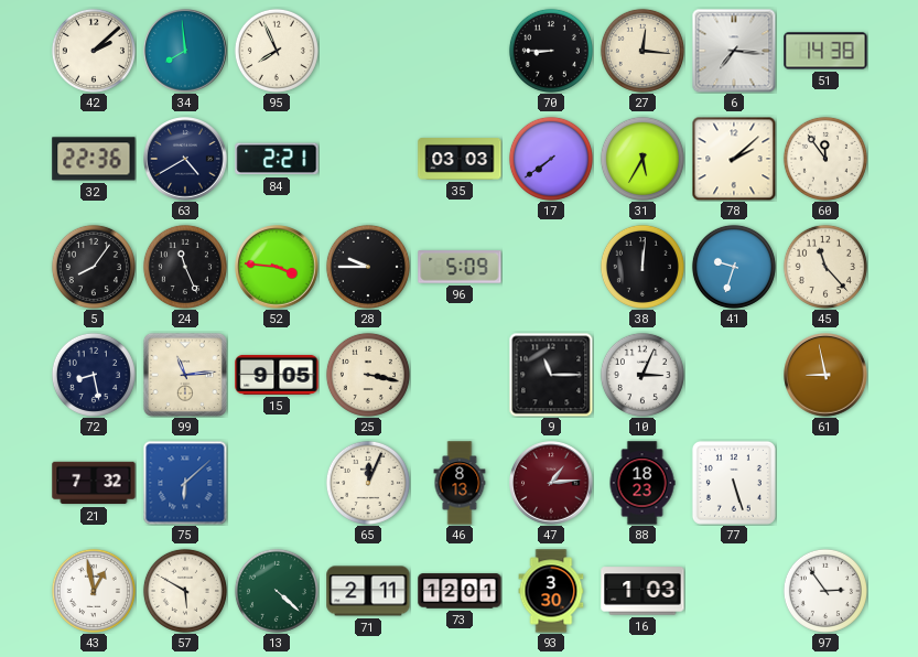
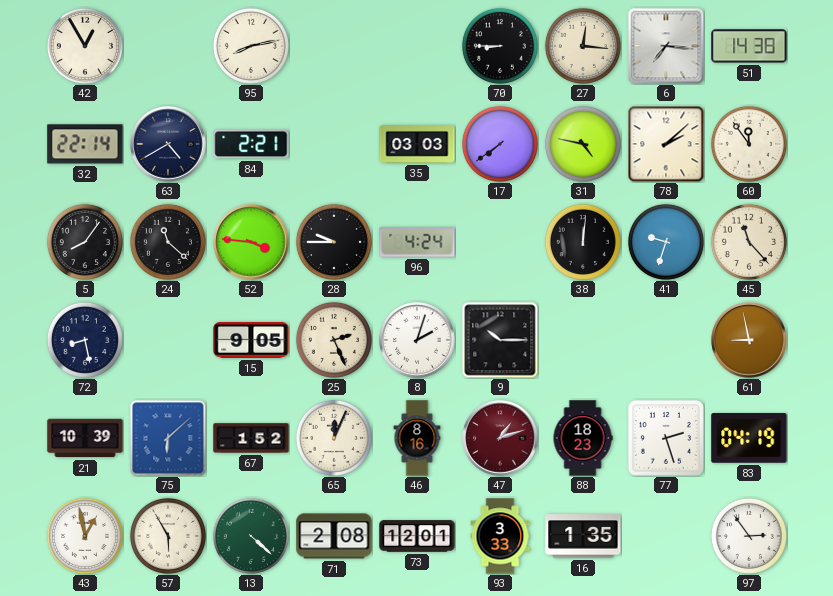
42: 2:08 -> 12:55 (85, 46)
34: 7:59 -> none (185, 51)
95: 7:56 -> 8:13 (251, 46)
32: 22:36 -> 22:14 (85, 144)
31: 5:35 -> 4:47 (583, 144)
24: 11:26 -> 11:22 (168, 242)
96: 5:09 -> 4:24 (417, 242)
99: 11:14 -> none (185, 375)
25: 3:17 -> 2:26 (334, 340)
8: none -> 2:03 (417, 340)
9: 11:15 -> 10:15 (500, 340)
10: 3:04 -> none (642, 375)
21: 7:32 -> 10:39 (85, 438)
67: none -> 1:52 (251, 438)
46: 8:13 -> 8:16 (417, 438)
47: 1:14 -> 1:12 (500, 438)
77: 5:27 -> 2:27 (666, 438)
83: none -> 04:19 (749, 438)
57: 5:50 -> 5:55 (168, 536)
71: 2:11 -> 2:08 (334, 536)
93: 3:30 -> 3:33 (500, 536)
16: 1:03 -> 1:35 (583, 536)
